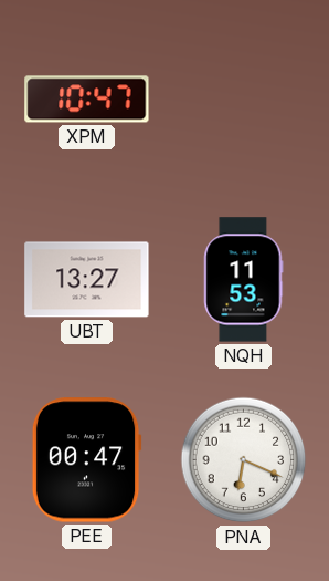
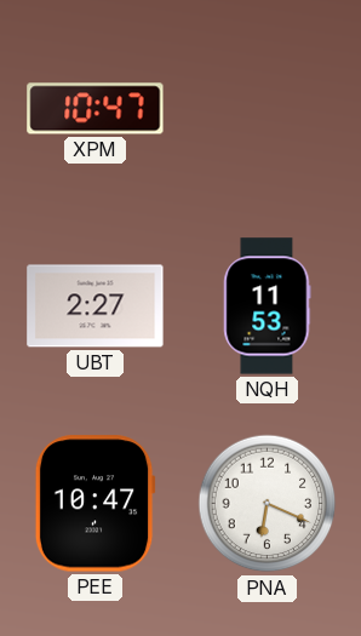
UBT: 13:27 -> 2:27 (96, 306)
PEE: 00:47 -> 10:47 (94, 504)
